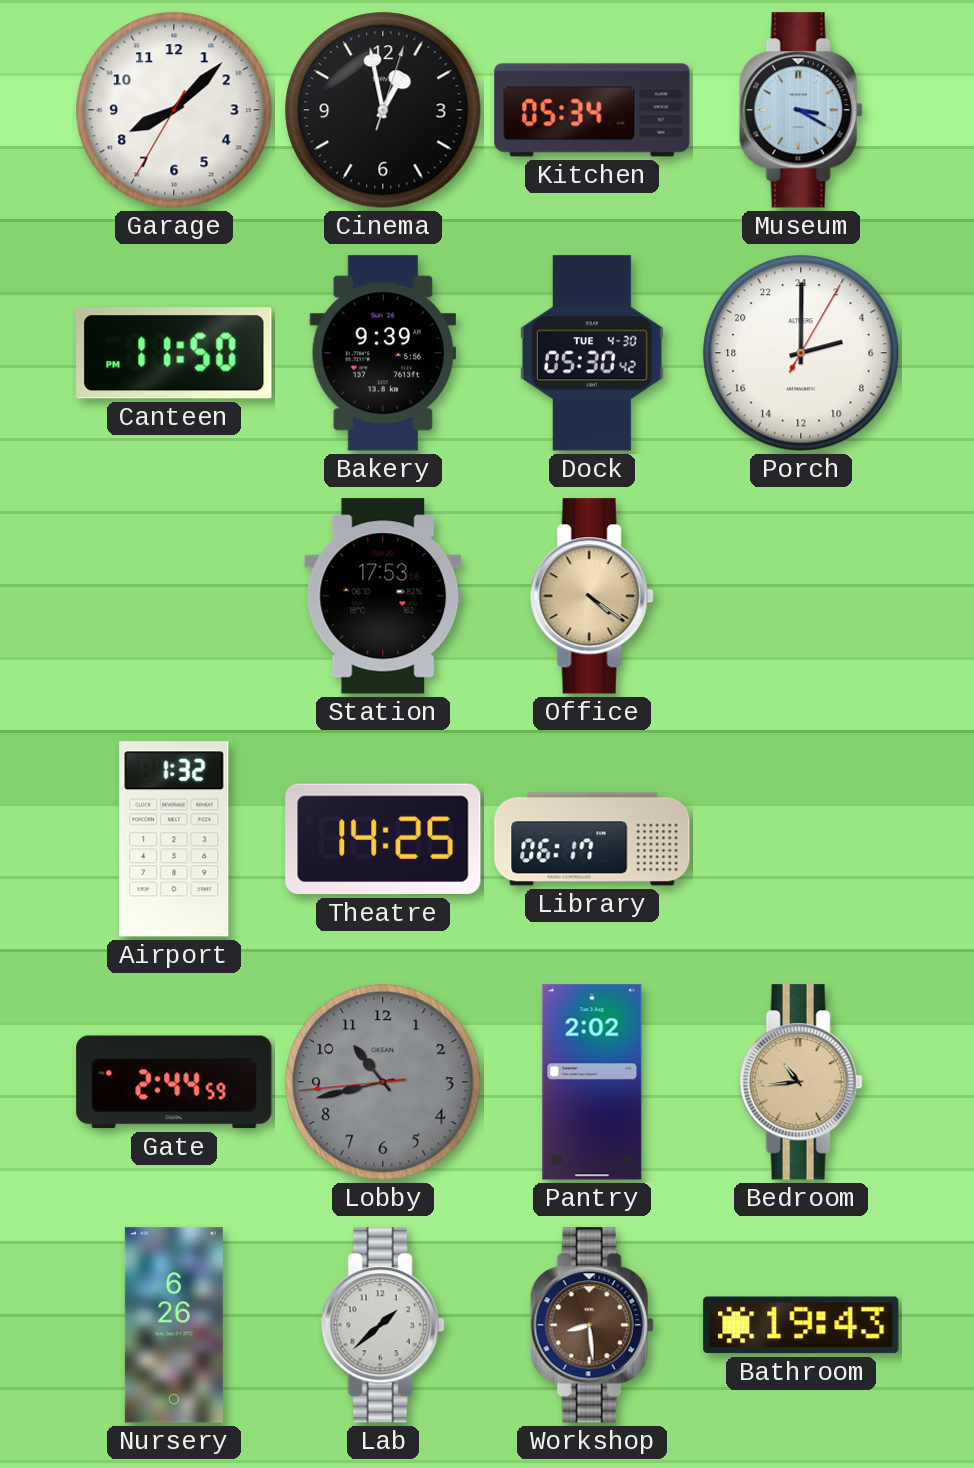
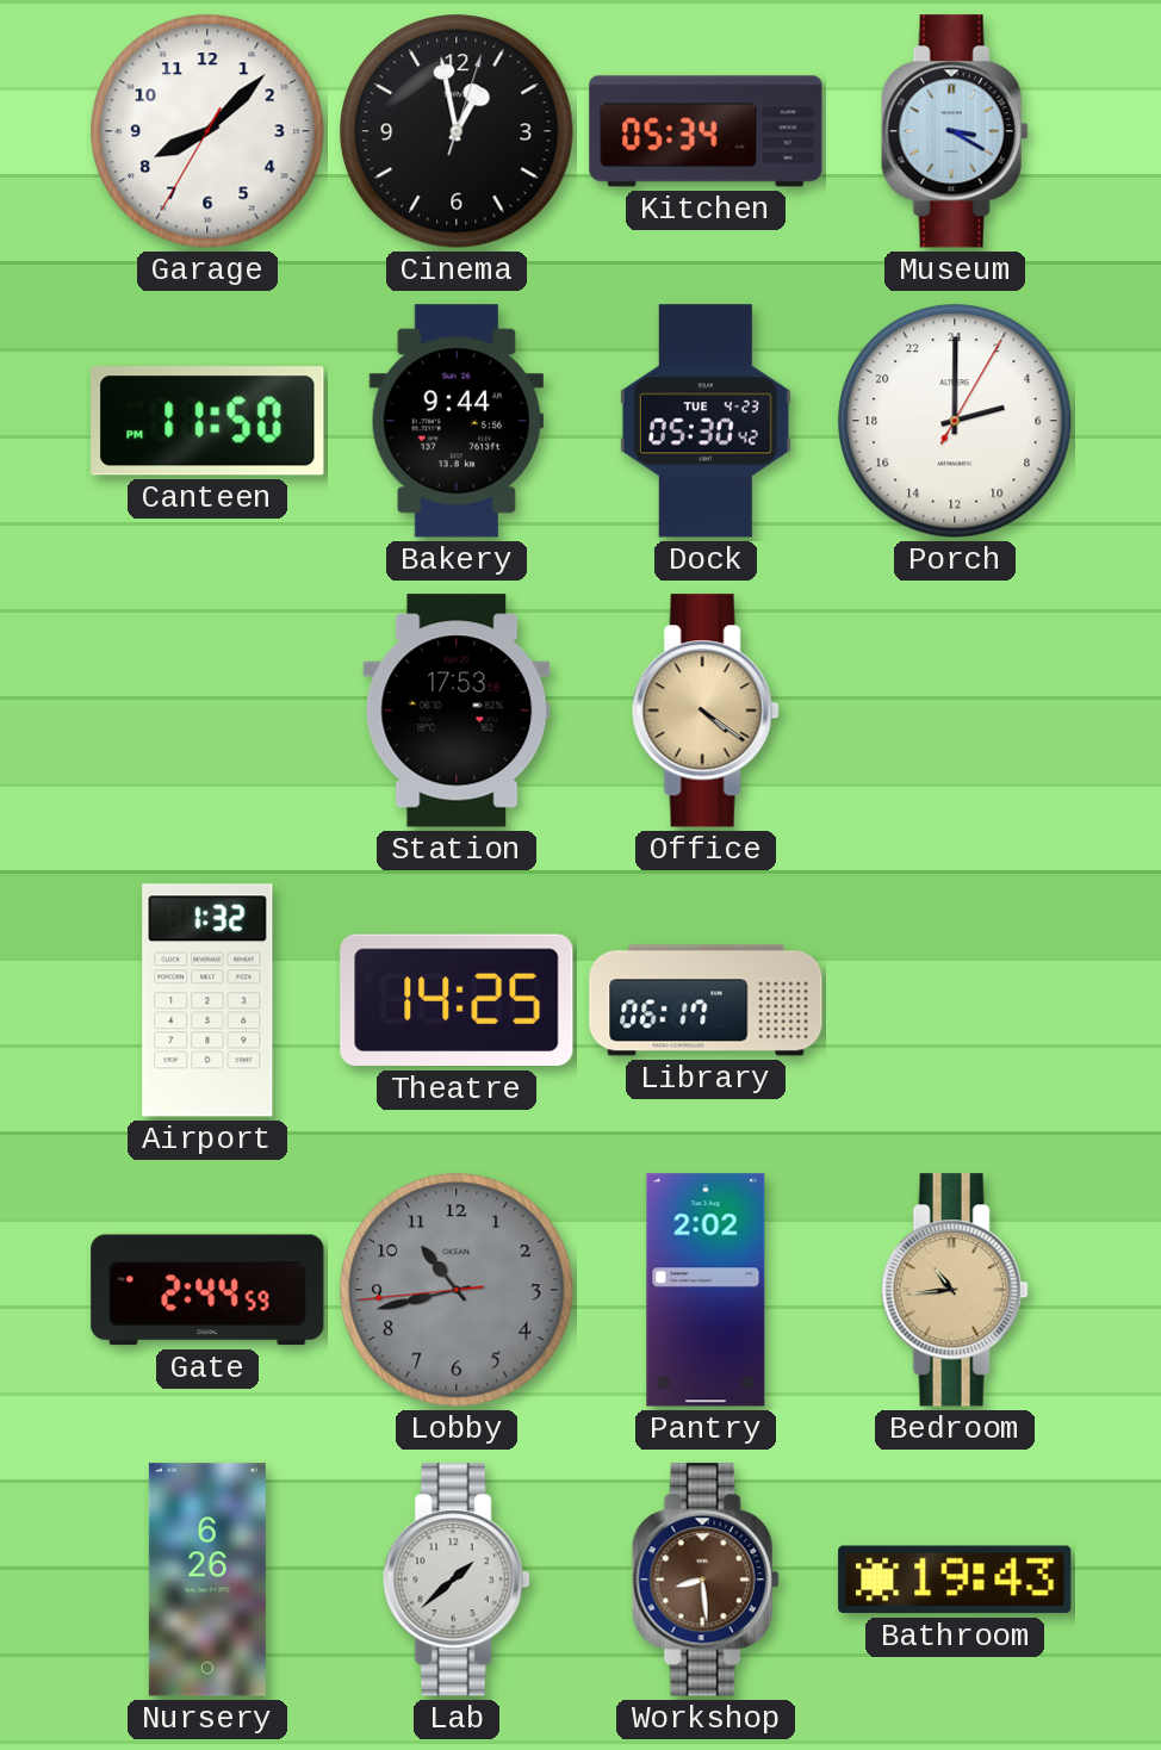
Bakery: 9:39 -> 9:44 (455, 421)
Dock date: TUE 4-30 -> TUE 4-23 (706, 421)
